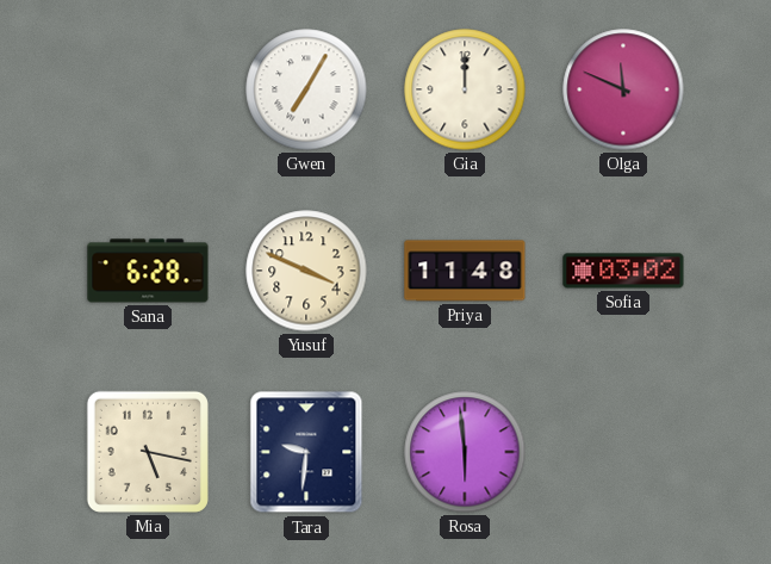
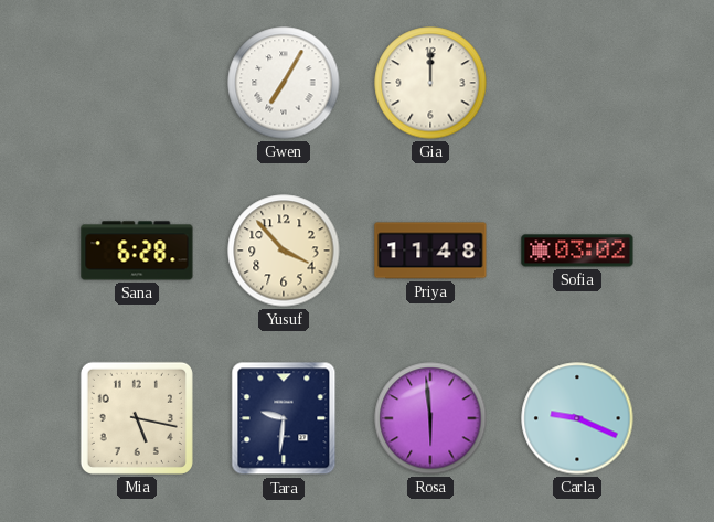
Olga: 11:49 -> none (623, 89)
Yusuf: 3:49 -> 3:53 (284, 251)
Carla: none -> 9:19 (577, 418)
